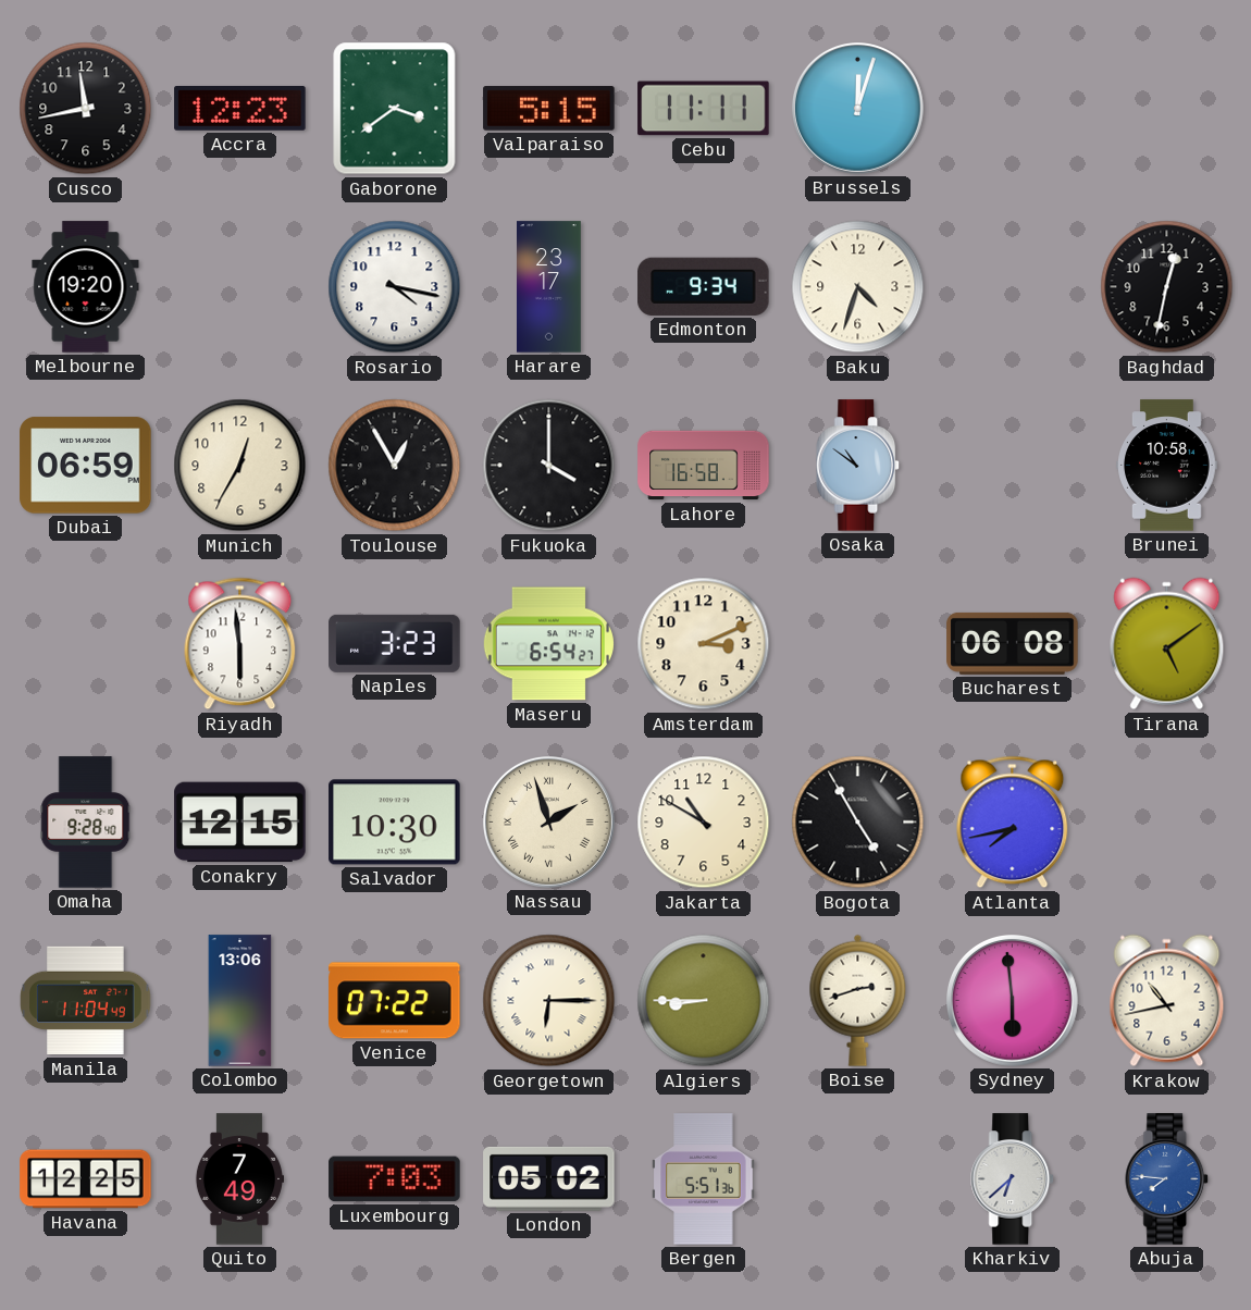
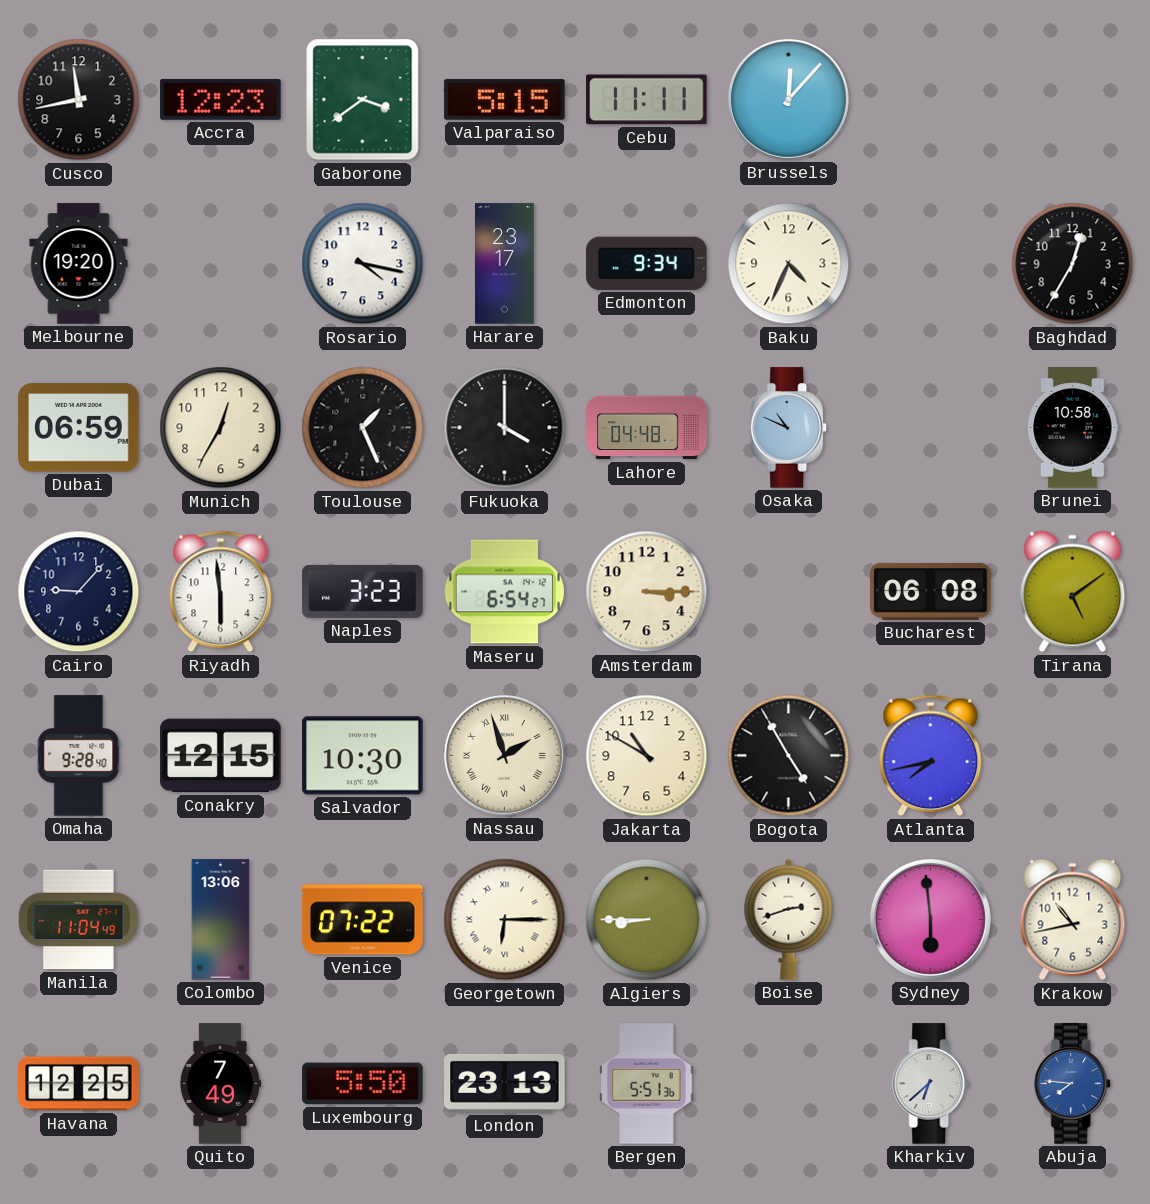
Brussels: 12:03 -> 12:07 (788, 99)
Baku: 4:33 -> 4:34 (789, 264)
Baghdad: 12:32 -> 12:35 (1073, 264)
Toulouse: 12:55 -> 1:26 (363, 428)
Lahore: 16:58 -> 04:48 (647, 428)
Osaka: 10:51 -> 10:49 (789, 428)
Cairo: none -> 9:07 (79, 592)
Amsterdam: 3:11 -> 3:15 (647, 592)
Luxembourg: 7:03 -> 5:50 (363, 1084)
London: 05:02 -> 23:13 (505, 1083)
